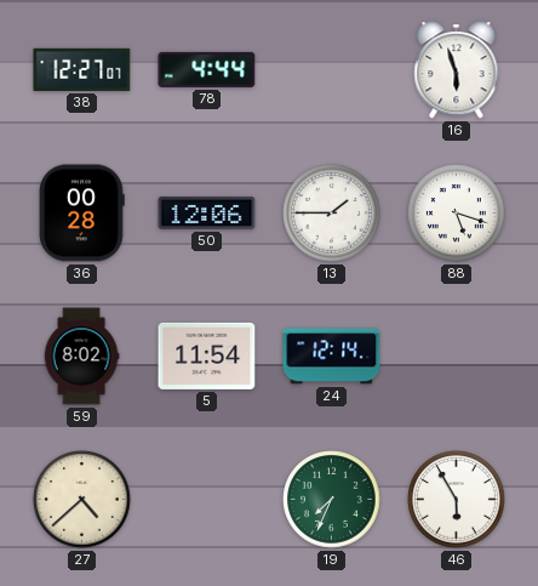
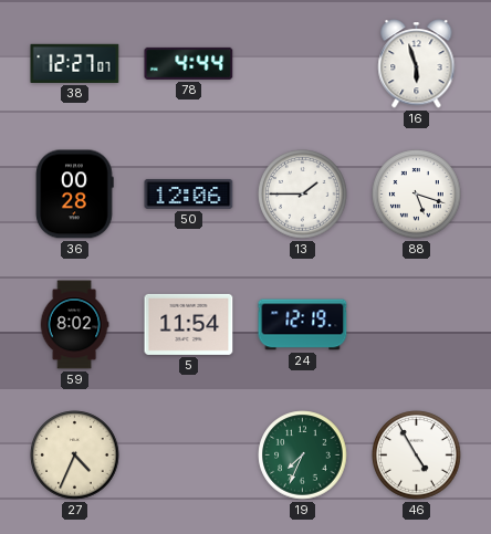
24: 12:14 -> 12:19 (303, 325)
27: 4:38 -> 4:34 (75, 456)
46: 5:55 -> 4:55 (417, 456)
